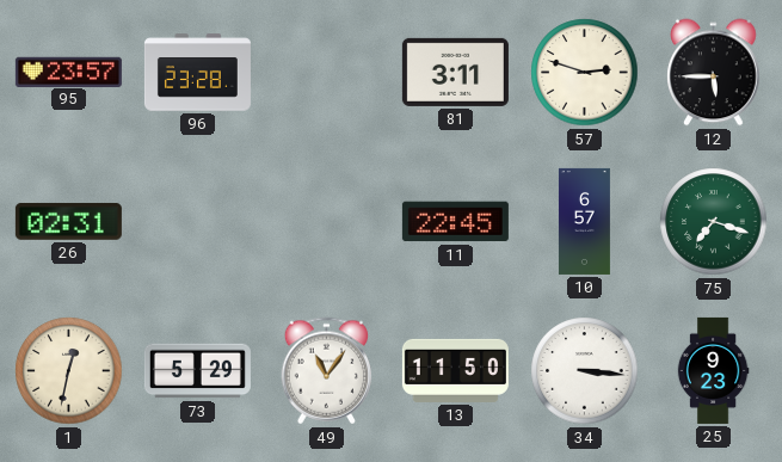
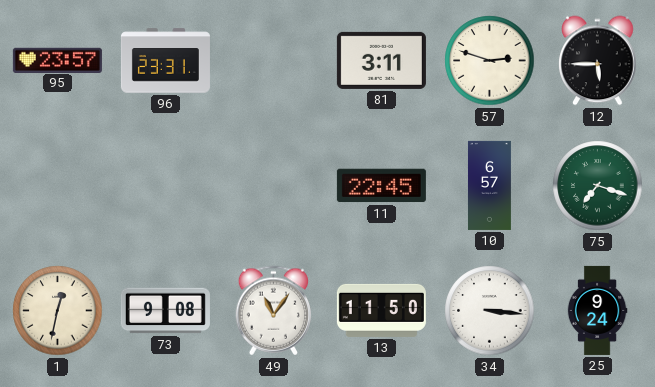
96: 23:28 -> 23:31 (165, 61)
26: 02:31 -> none (68, 221)
73: 5:29 -> 9:08 (165, 311)
25: 9:23 -> 9:24 (597, 310)
